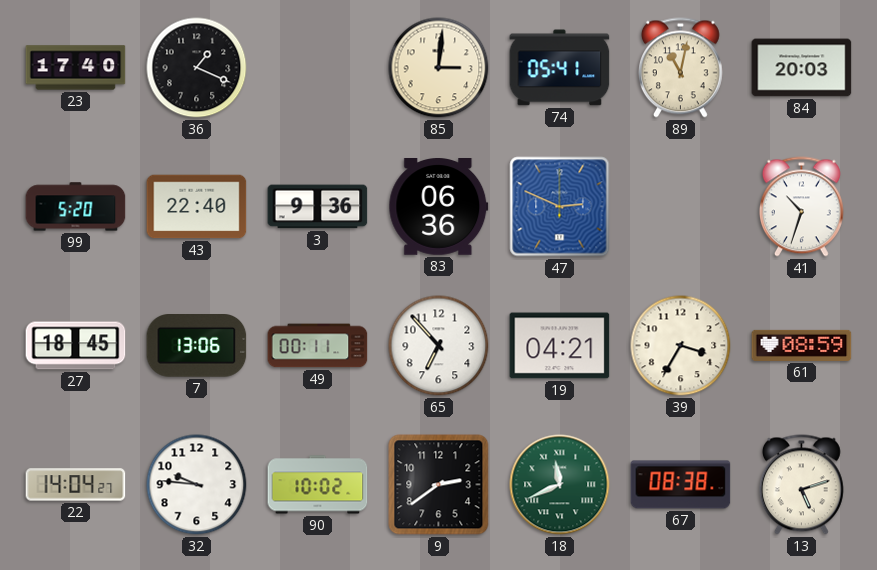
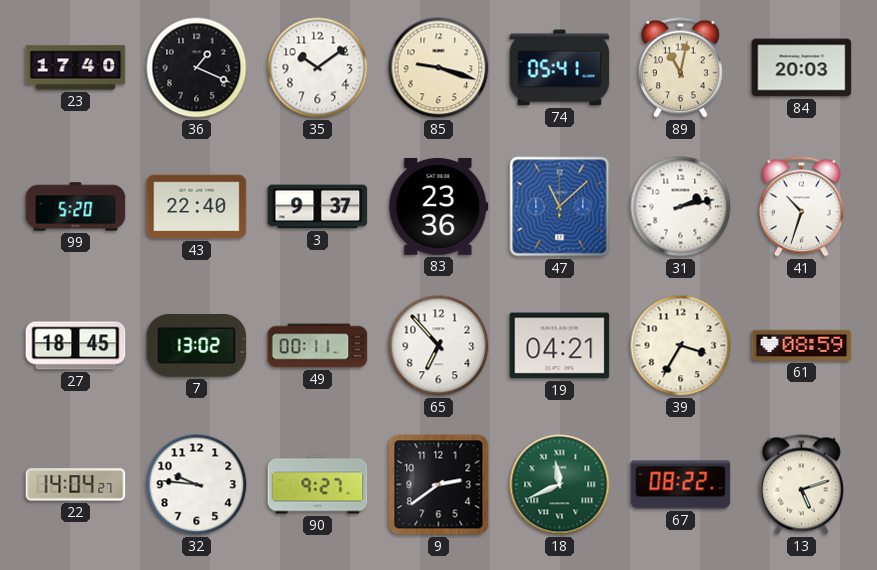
35: none -> 10:09 (318, 68)
85: 3:01 -> 9:18 (439, 68)
3: 9:36 -> 9:37 (318, 207)
83: 06:36 -> 23:36 (439, 207)
47: 2:49 -> 11:08 (560, 207)
31: none -> 2:13 (681, 207)
7: 13:06 -> 13:02 (197, 346)
90: 10:02 -> 9:27 (318, 485)
67: 08:38 -> 08:22 (681, 485)
